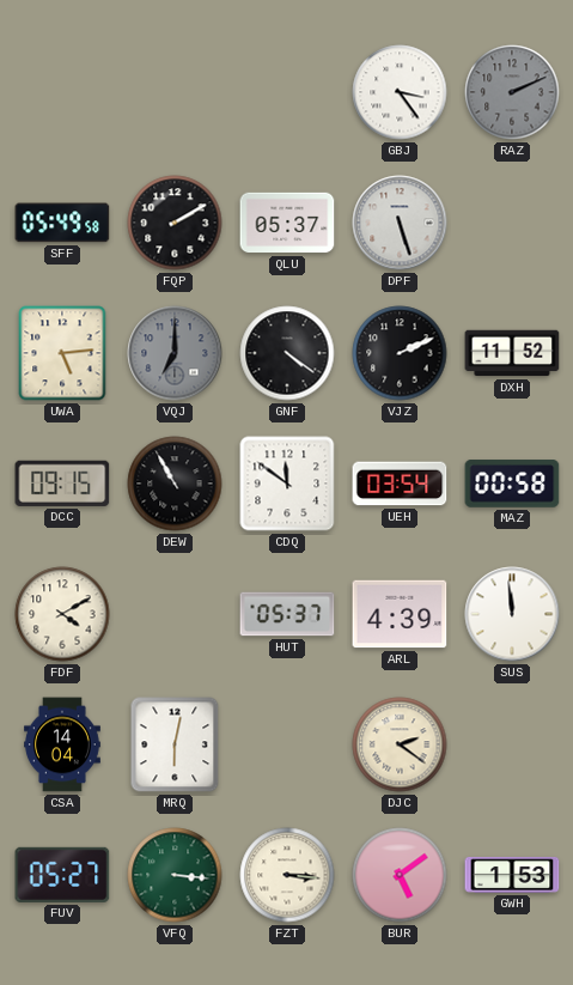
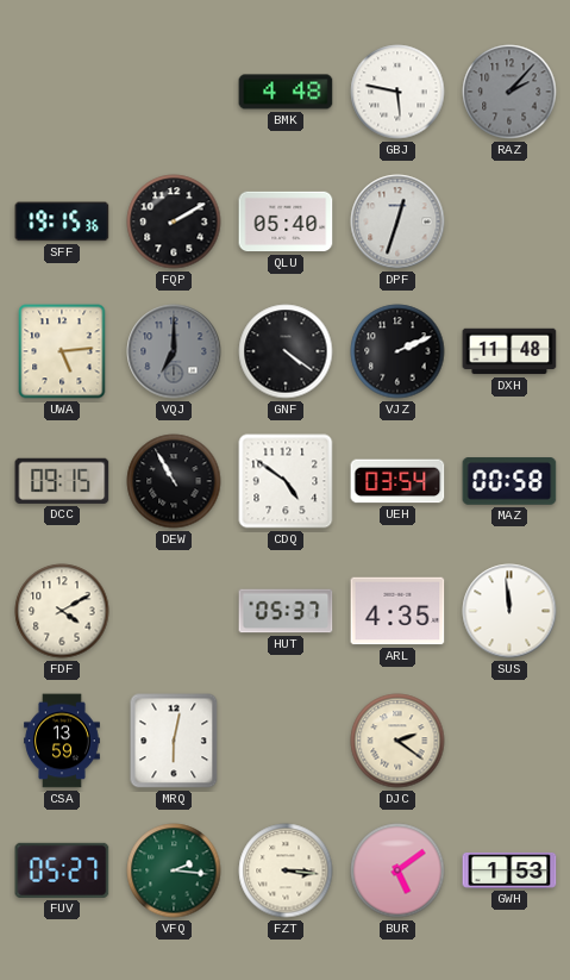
BMK: none -> 4:48 (286, 92)
GBJ: 3:24 -> 5:47 (397, 92)
RAZ: 2:11 -> 2:07 (509, 92)
SFF: 05:49 -> 19:15 (62, 221)
QLU: 05:37 -> 05:40 (286, 221)
DPF: 5:27 -> 12:33 (397, 221)
DXH: 11:52 -> 11:48 (509, 351)
CDQ: 11:51 -> 4:51 (286, 481)
ARL: 4:39 -> 4:35 (397, 611)
CSA: 14:04 -> 13:59 (63, 741)
VFQ: 3:16 -> 2:16 (174, 870)
